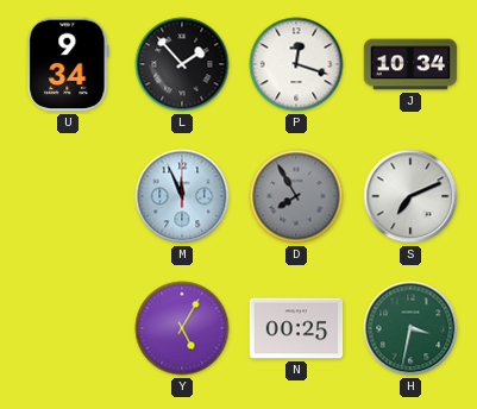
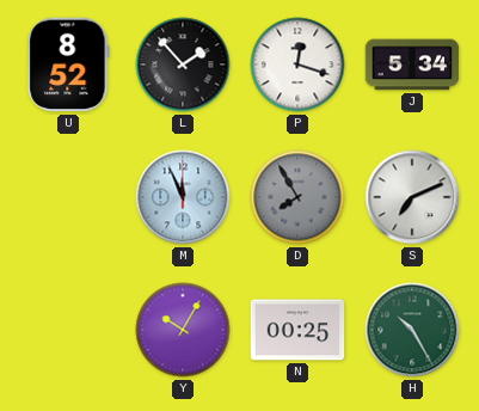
U: 9:34 -> 8:52 (68, 65)
J: 10:34 -> 5:34 (412, 65)
Y: 5:05 -> 10:05 (183, 330)
H: 3:32 -> 10:25 (412, 330)
